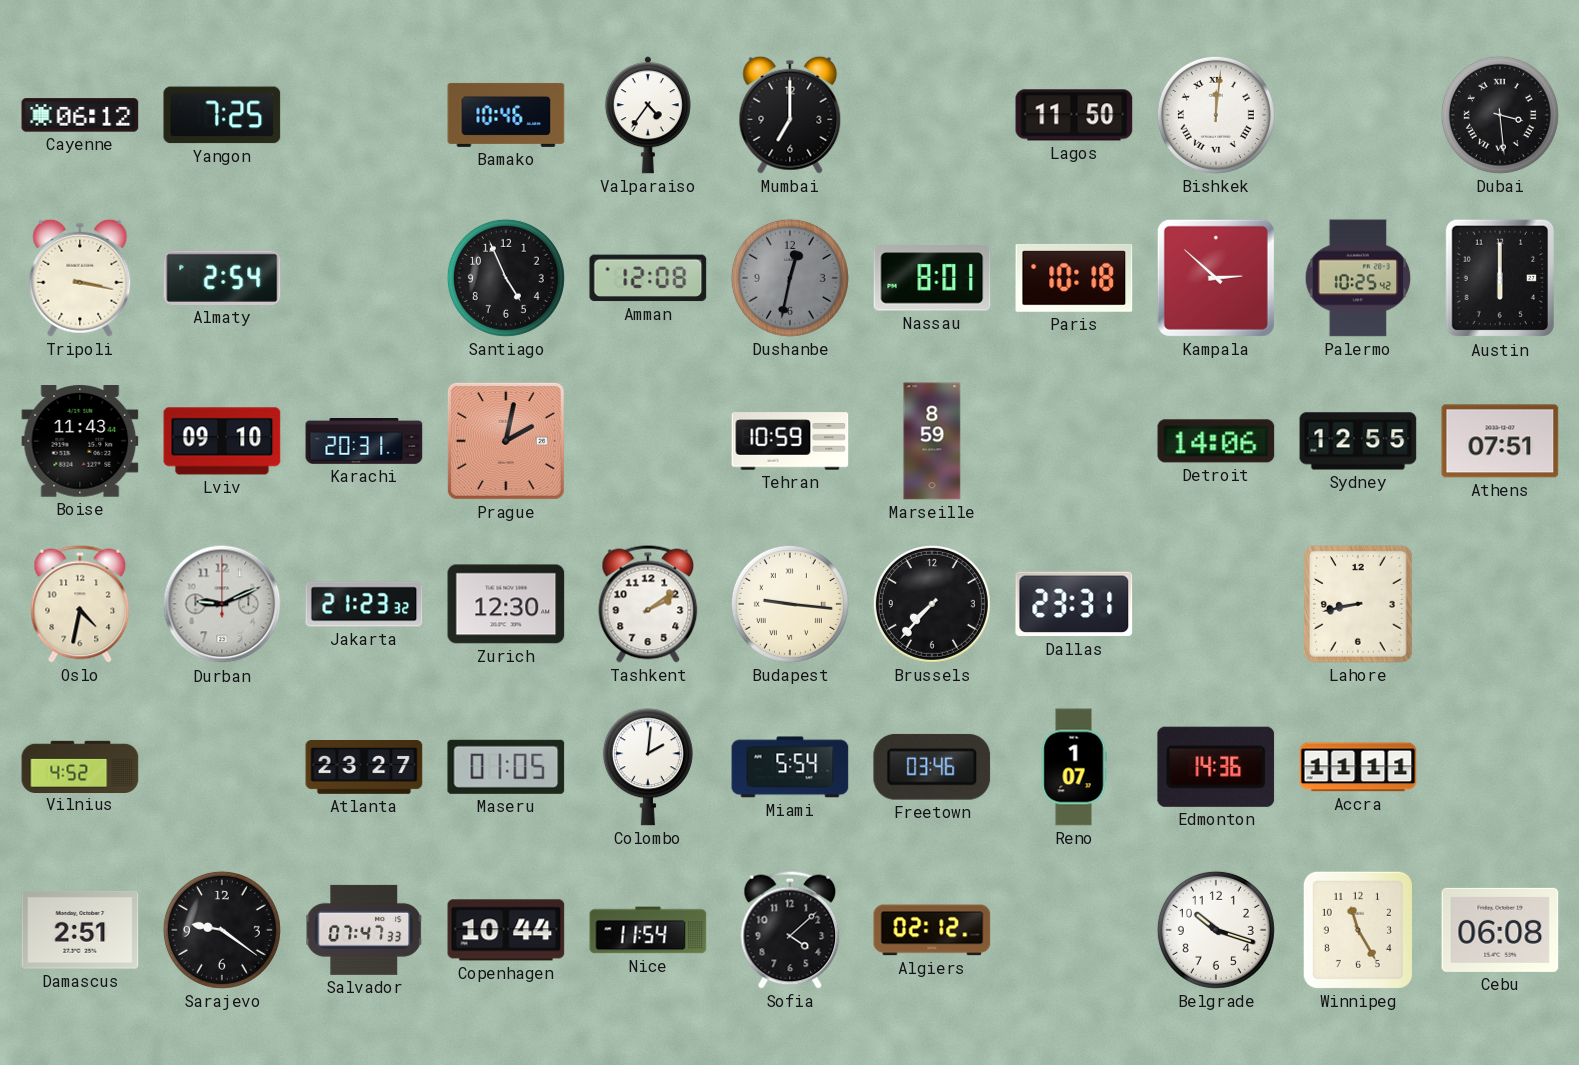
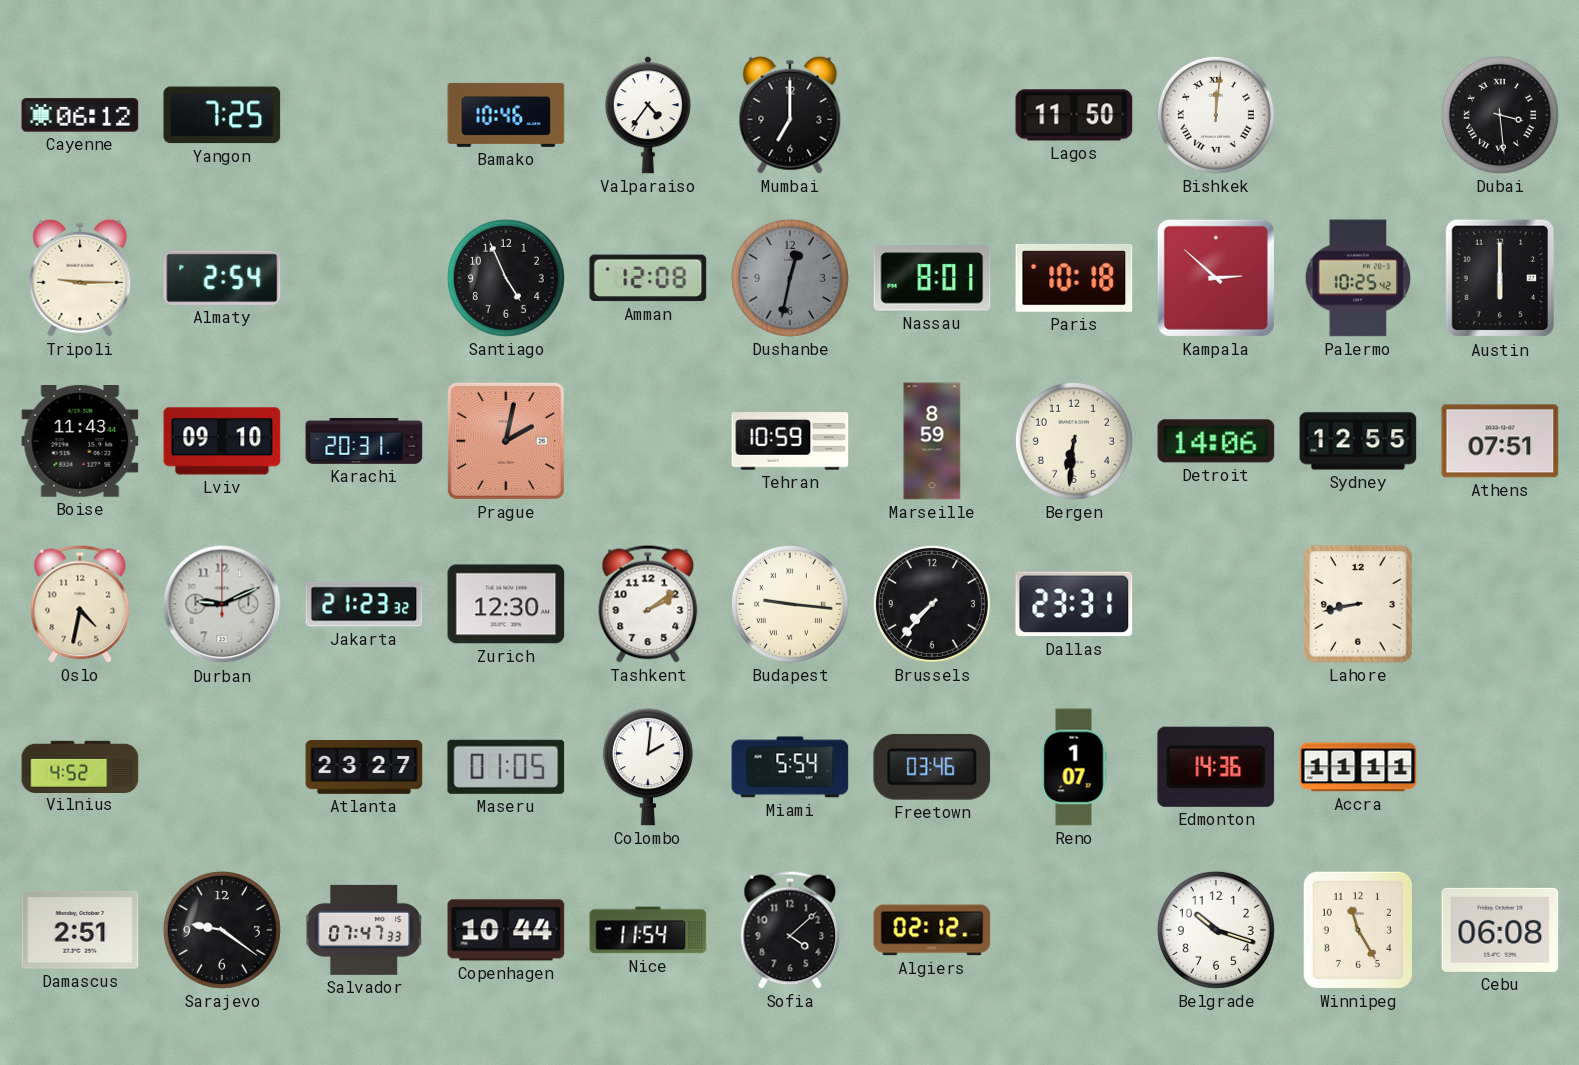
Tripoli: 3:17 -> 9:15 (80, 278)
Bergen: none -> 6:31 (1074, 441)
